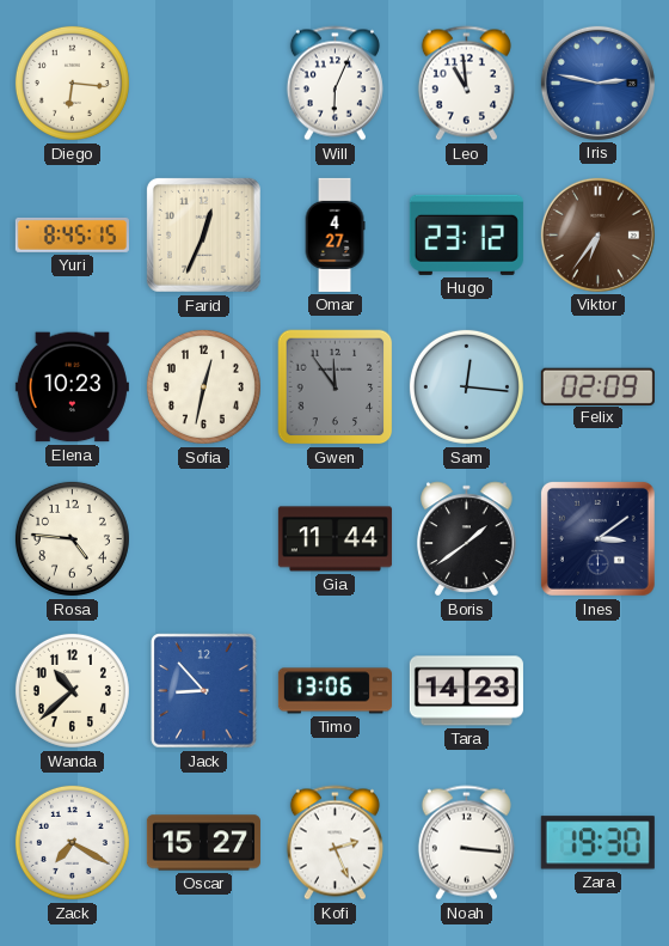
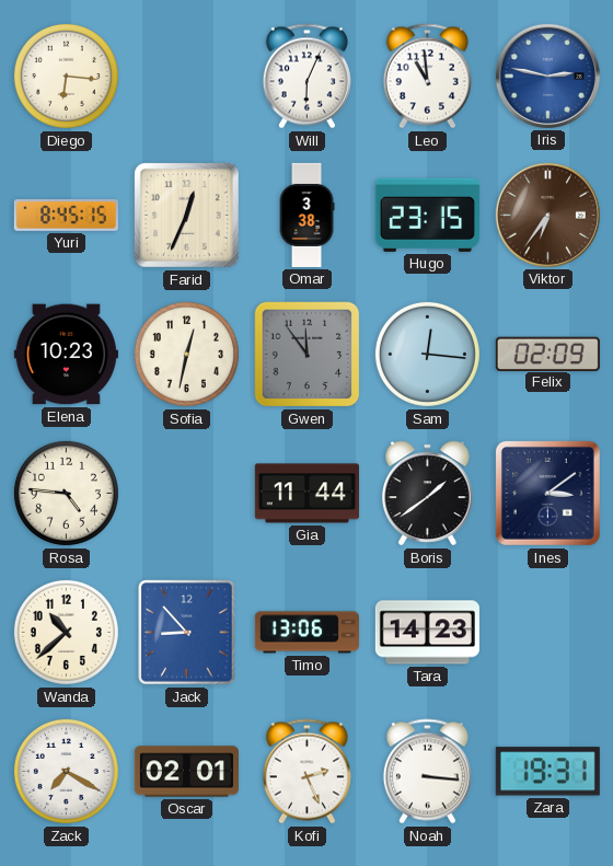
Omar: 4:27 -> 3:38 (307, 215)
Hugo: 23:12 -> 23:15 (427, 215)
Oscar: 15:27 -> 02:01 (186, 772)
Zara: 19:30 -> 19:31 (547, 772)
